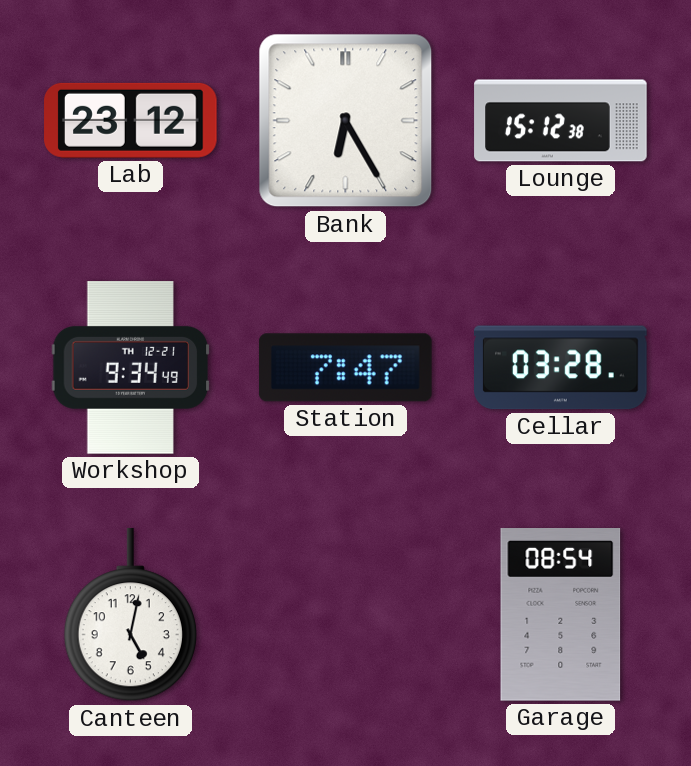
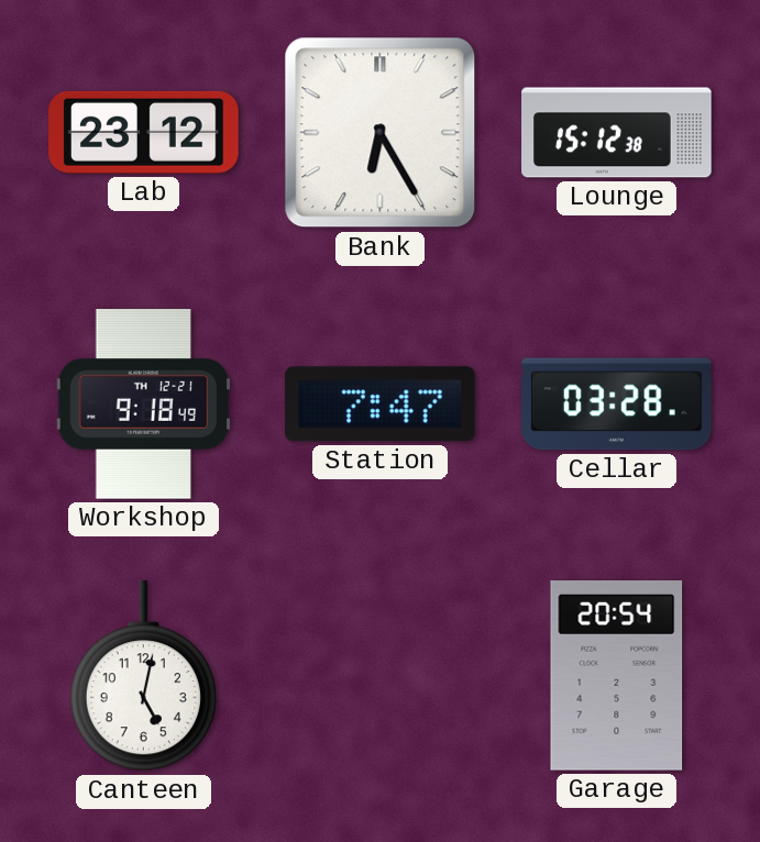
Workshop: 9:34 -> 9:18 (144, 405)
Garage: 08:54 -> 20:54 (617, 676)
